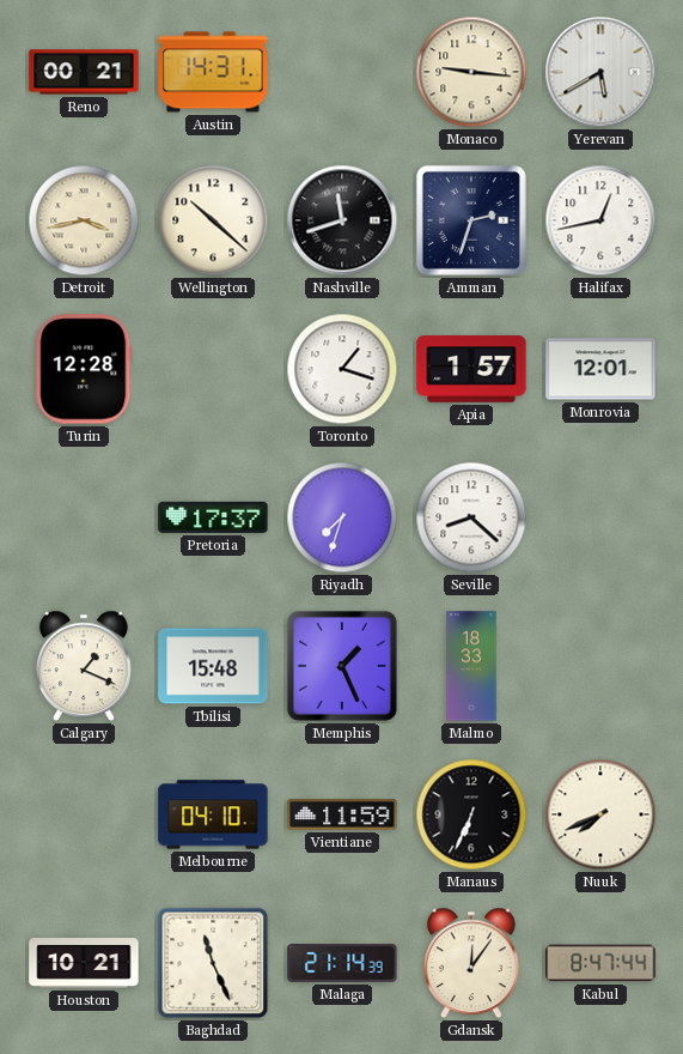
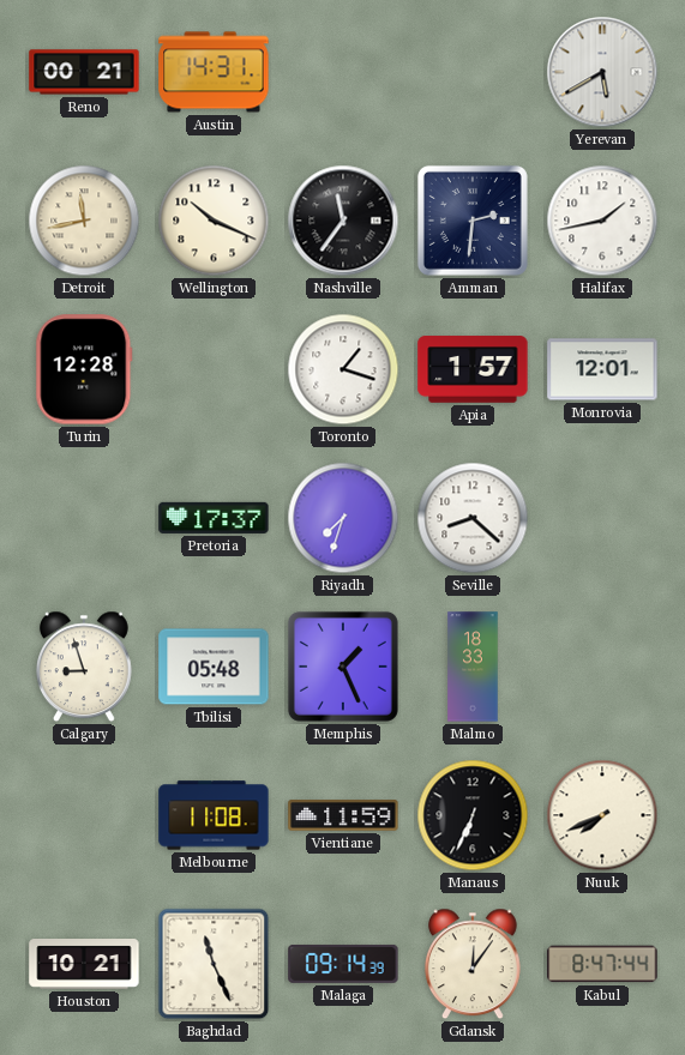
Monaco: 9:16 -> none (471, 72)
Detroit: 3:43 -> 11:43 (84, 221)
Wellington: 10:22 -> 10:19 (214, 221)
Nashville: 11:42 -> 11:36 (343, 221)
Amman: 2:33 -> 2:31 (473, 221)
Halifax: 12:43 -> 1:43 (602, 221)
Calgary: 1:19 -> 8:57 (84, 667)
Tbilisi: 15:48 -> 05:48 (214, 667)
Melbourne: 04:10 -> 11:08 (214, 815)
Malaga: 21:14 -> 09:14 (343, 964)
